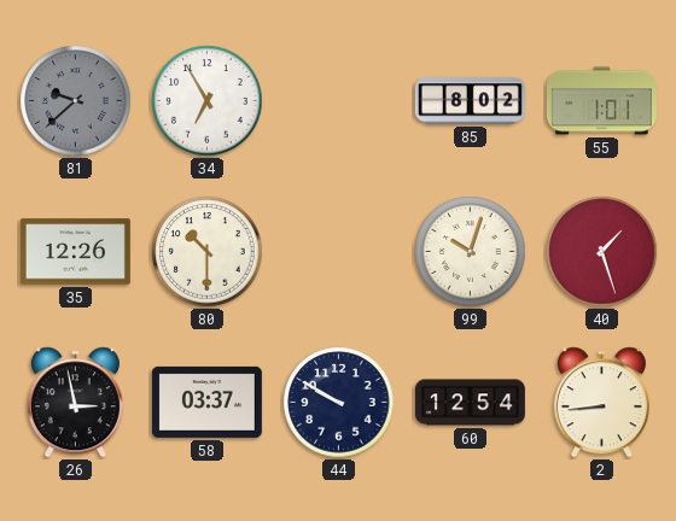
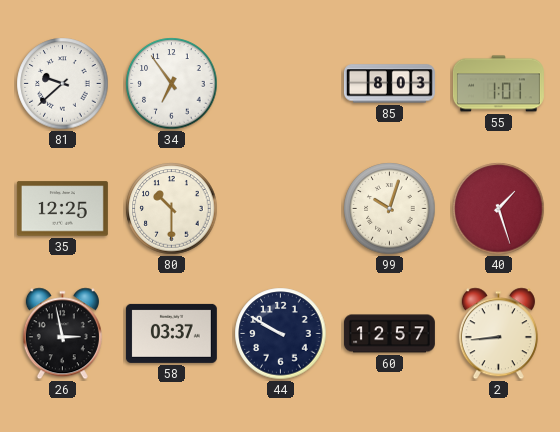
81 dial: grey -> white (63, 84)
34: 6:55 -> 6:54 (172, 84)
85: 8:02 -> 8:03 (389, 84)
35: 12:26 -> 12:25 (62, 209)
60: 12:54 -> 12:57 (389, 334)
